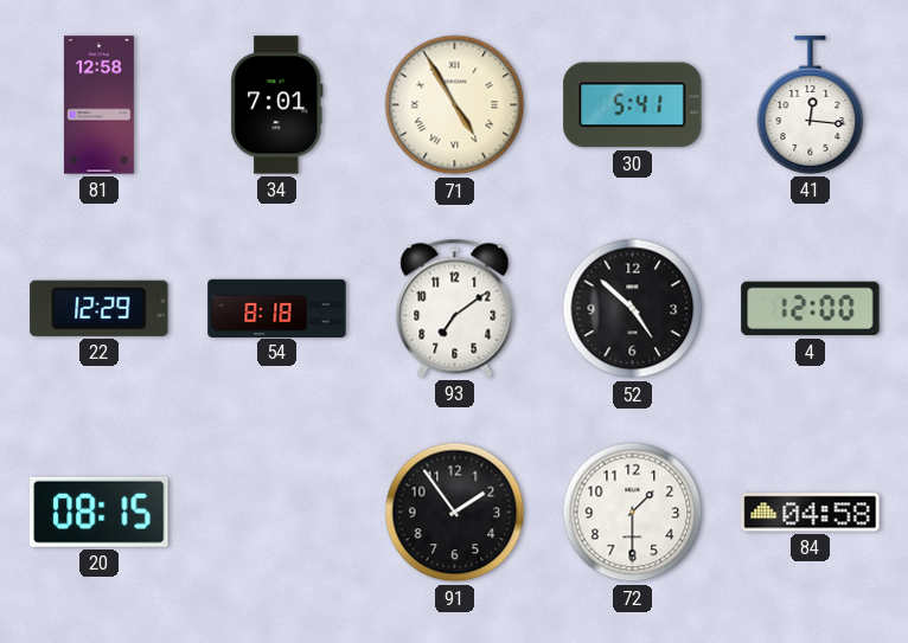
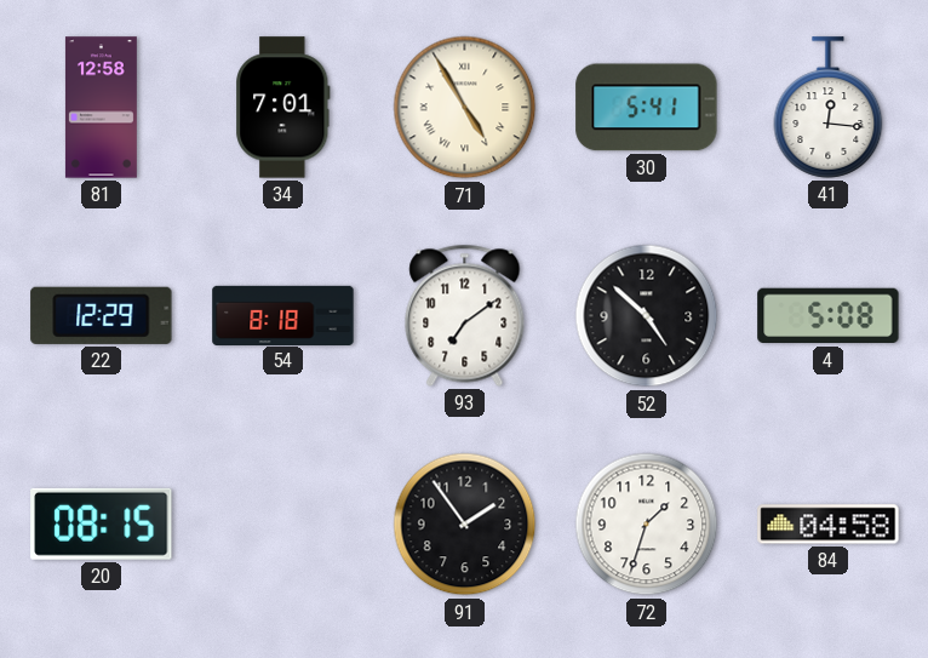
4: 12:00 -> 5:08 (829, 316)
72: 1:30 -> 1:33 (647, 525)
